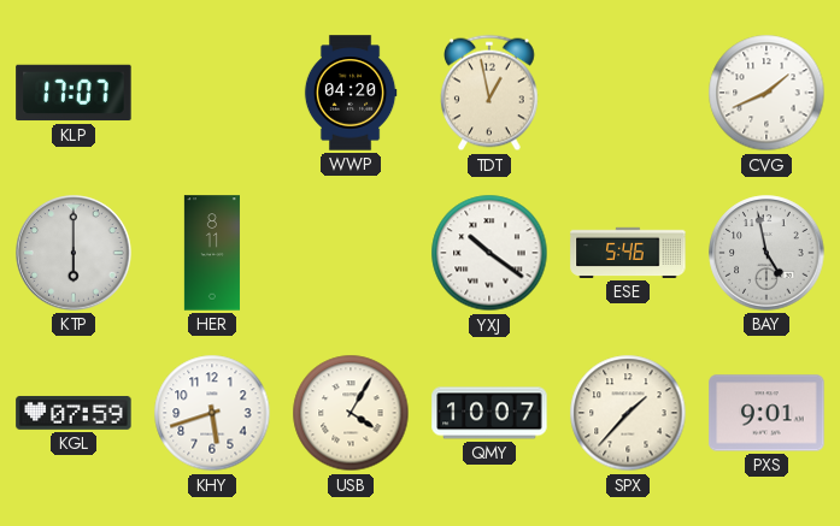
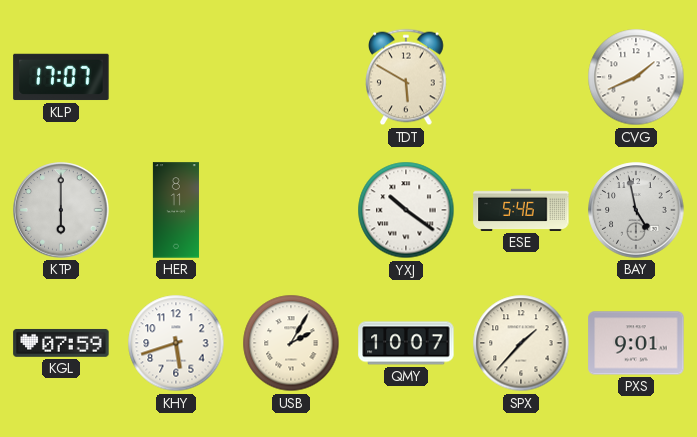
WWP: 04:20 -> none (351, 93)
TDT: 12:58 -> 5:50 (407, 77)
USB: 4:05 -> 2:05 (291, 343)
